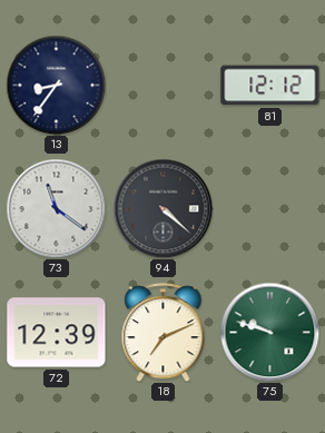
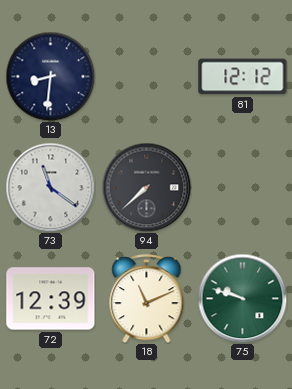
13: 8:36 -> 8:31 (50, 76)
94: 4:22 -> 7:38 (146, 187)
18: 7:11 -> 11:11 (147, 299)
